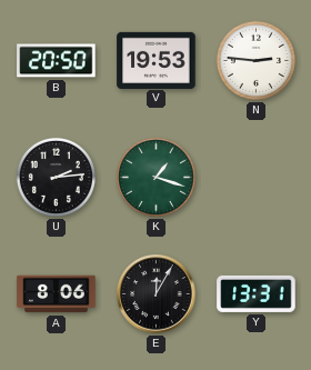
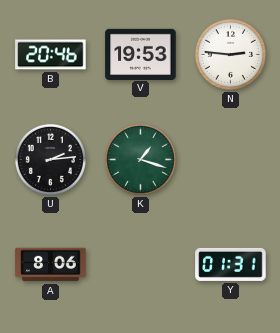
B: 20:50 -> 20:46 (51, 55)
E: 12:05 -> none (157, 294)
Y: 13:31 -> 01:31 (231, 264)
